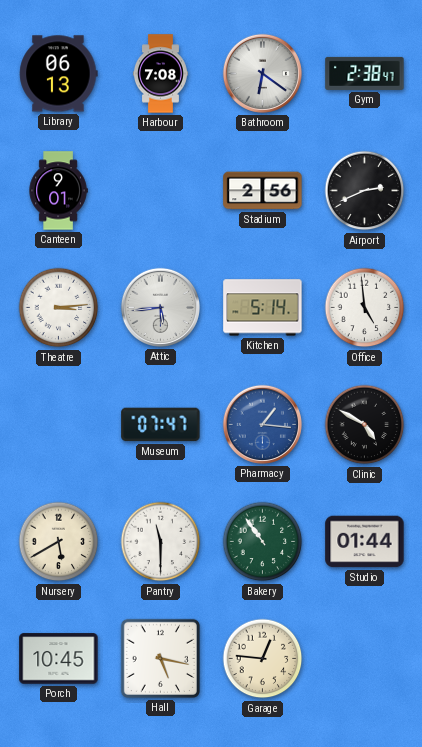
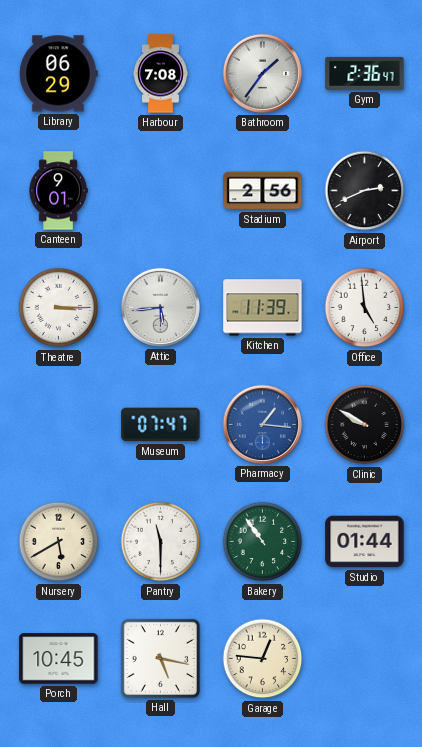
Library: 06:13 -> 06:29 (59, 74)
Bathroom: 6:21 -> 1:36 (262, 73)
Gym: 2:38 -> 2:36 (365, 73)
Theatre: 3:14 -> 3:15 (59, 308)
Kitchen: 5:14 -> 11:39 (263, 308)
Clinic: 4:50 -> 9:50 (365, 425)
